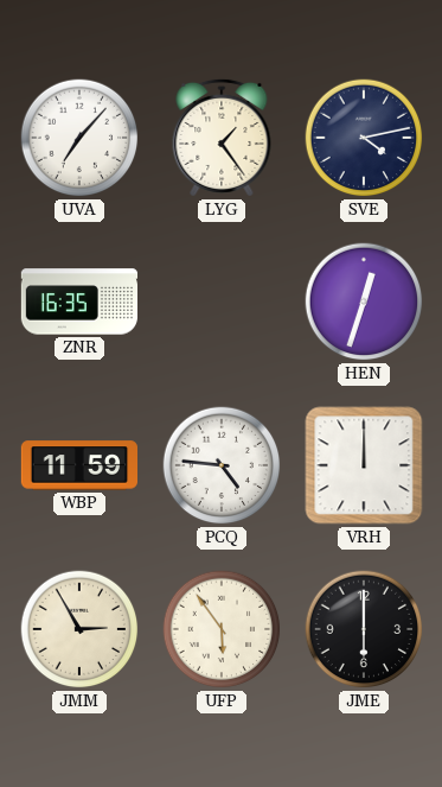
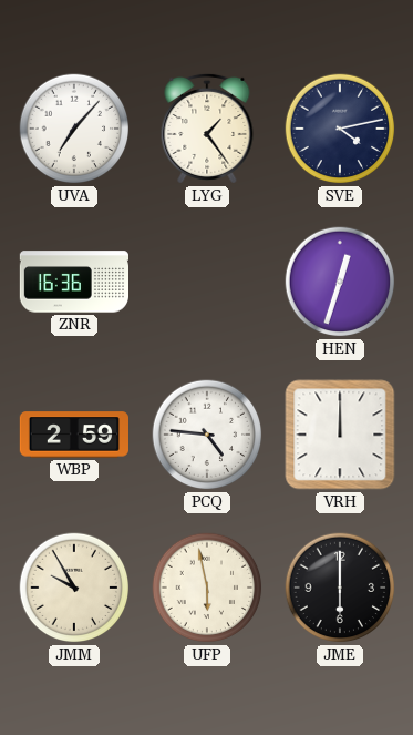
ZNR: 16:35 -> 16:36 (73, 282)
WBP: 11:59 -> 2:59 (74, 435)
JMM: 2:55 -> 9:55 (74, 588)
UFP: 5:54 -> 5:58 (207, 588)
